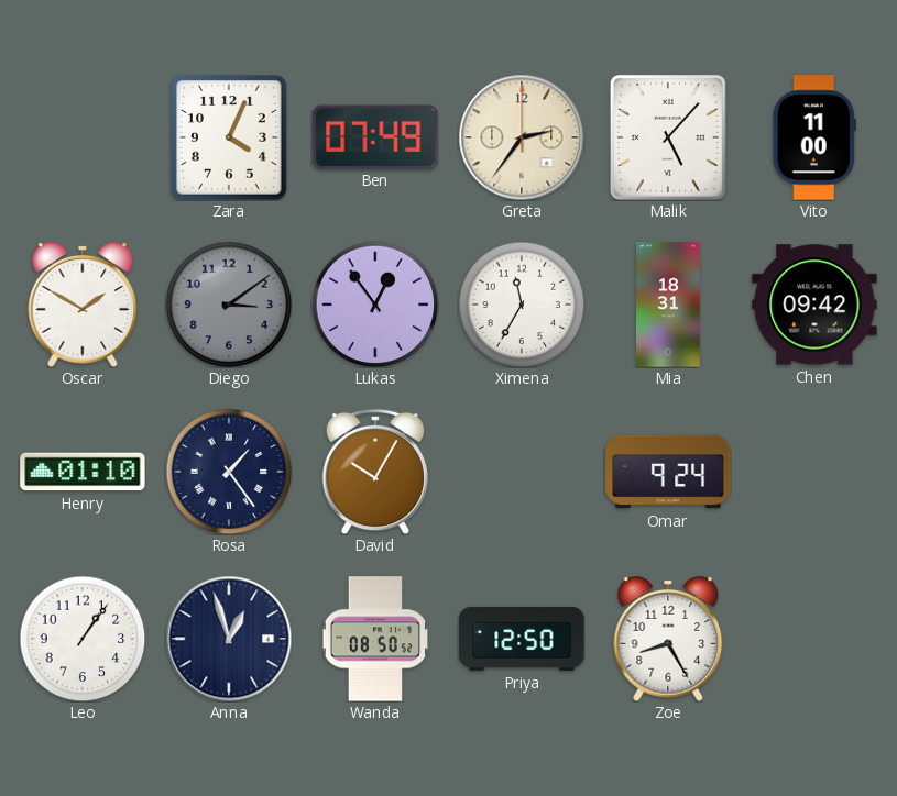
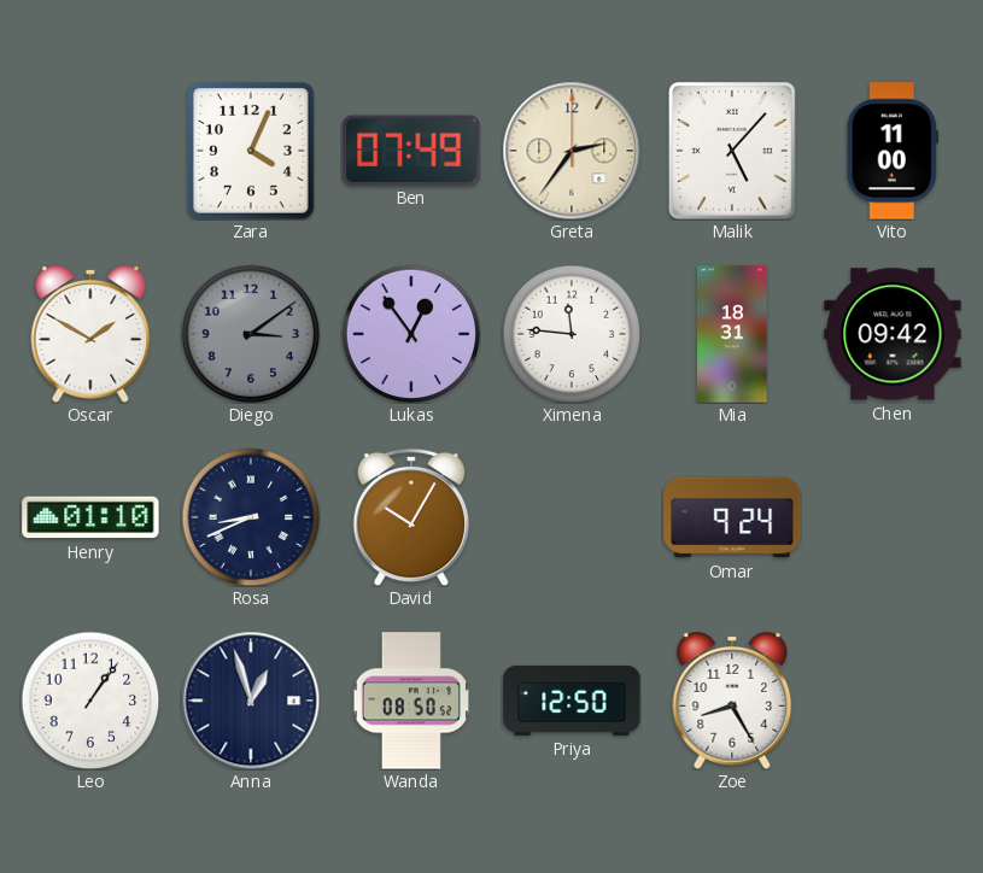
Ximena: 11:35 -> 11:46 (572, 334)
Rosa: 1:24 -> 8:41 (251, 517)
